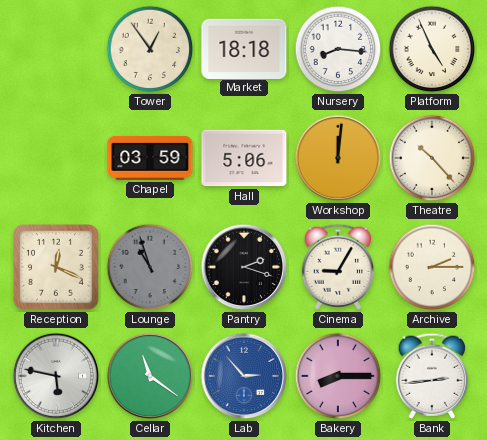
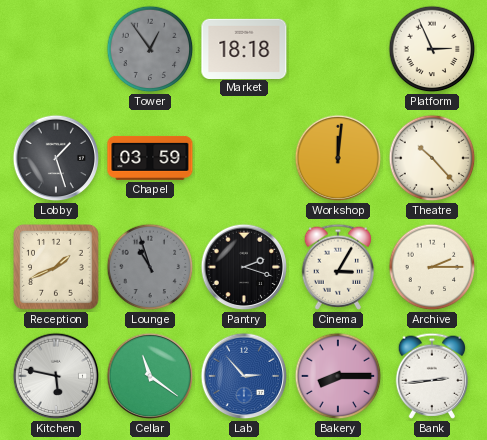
Tower dial: cream -> grey (150, 49)
Nursery: 8:16 -> none (338, 49)
Platform: 4:56 -> 2:56 (432, 49)
Lobby: none -> 1:27 (56, 158)
Hall: 5:06 -> none (244, 158)
Reception: 12:19 -> 1:41 (56, 267)
Cinema: 9:05 -> 3:05 (337, 267)
